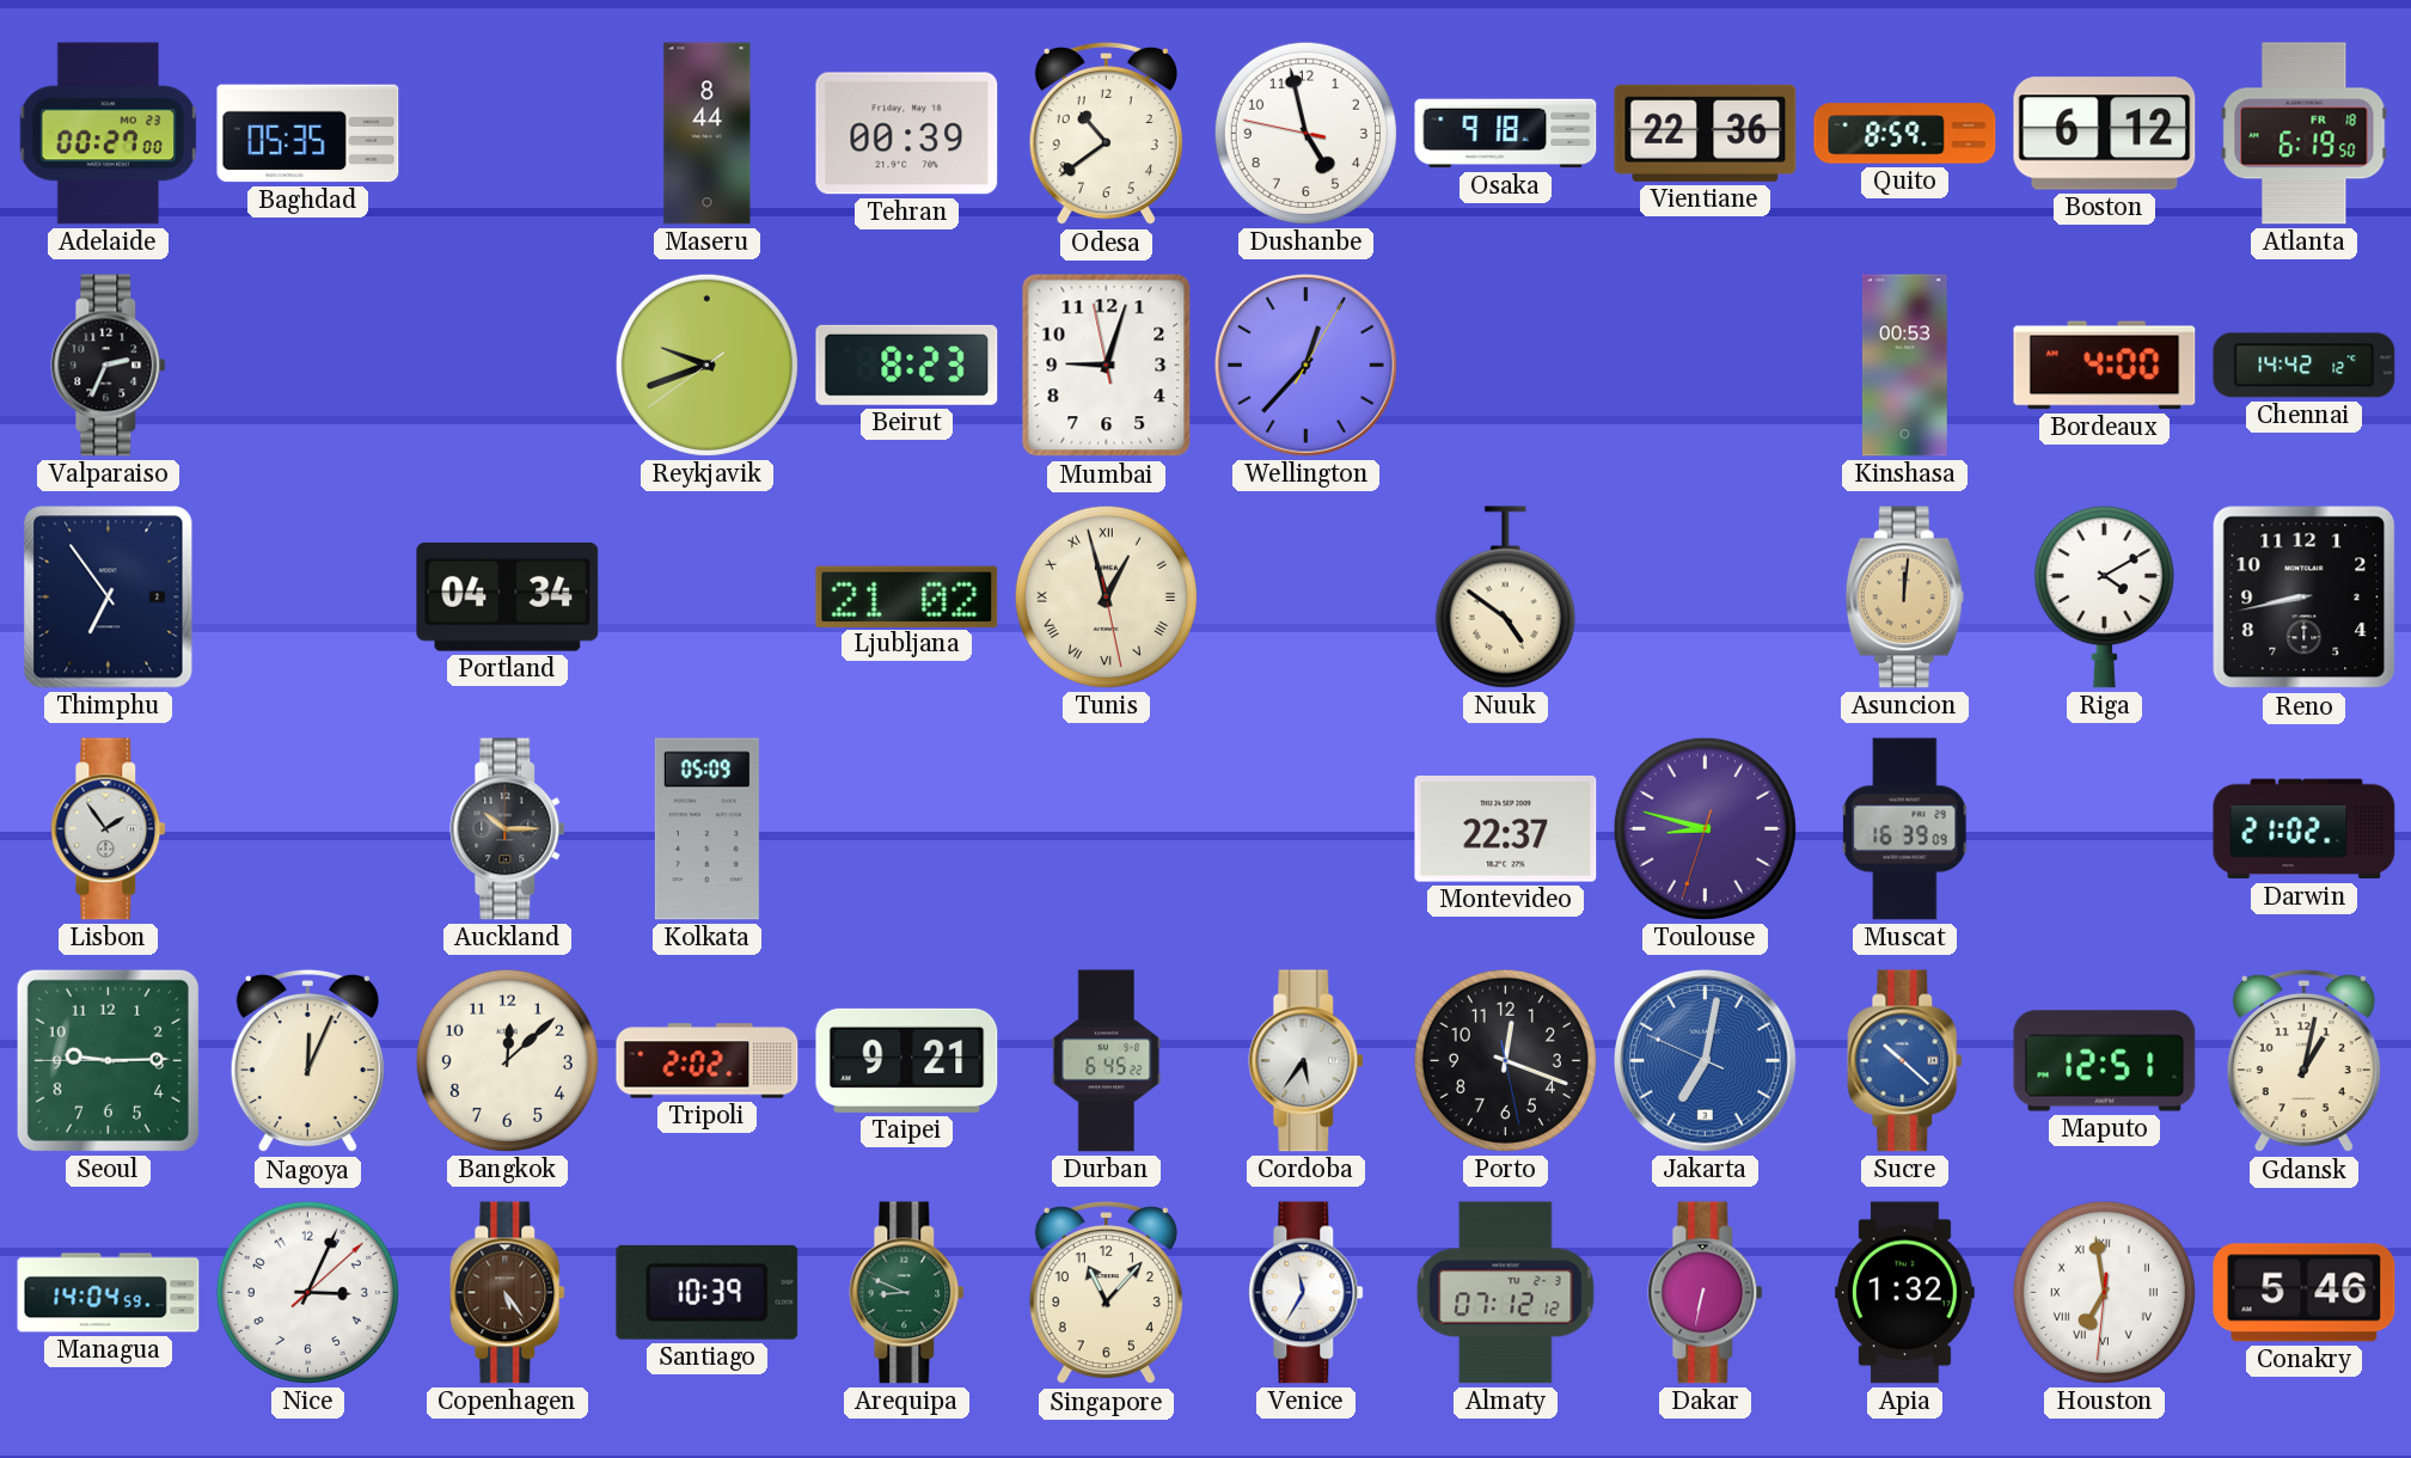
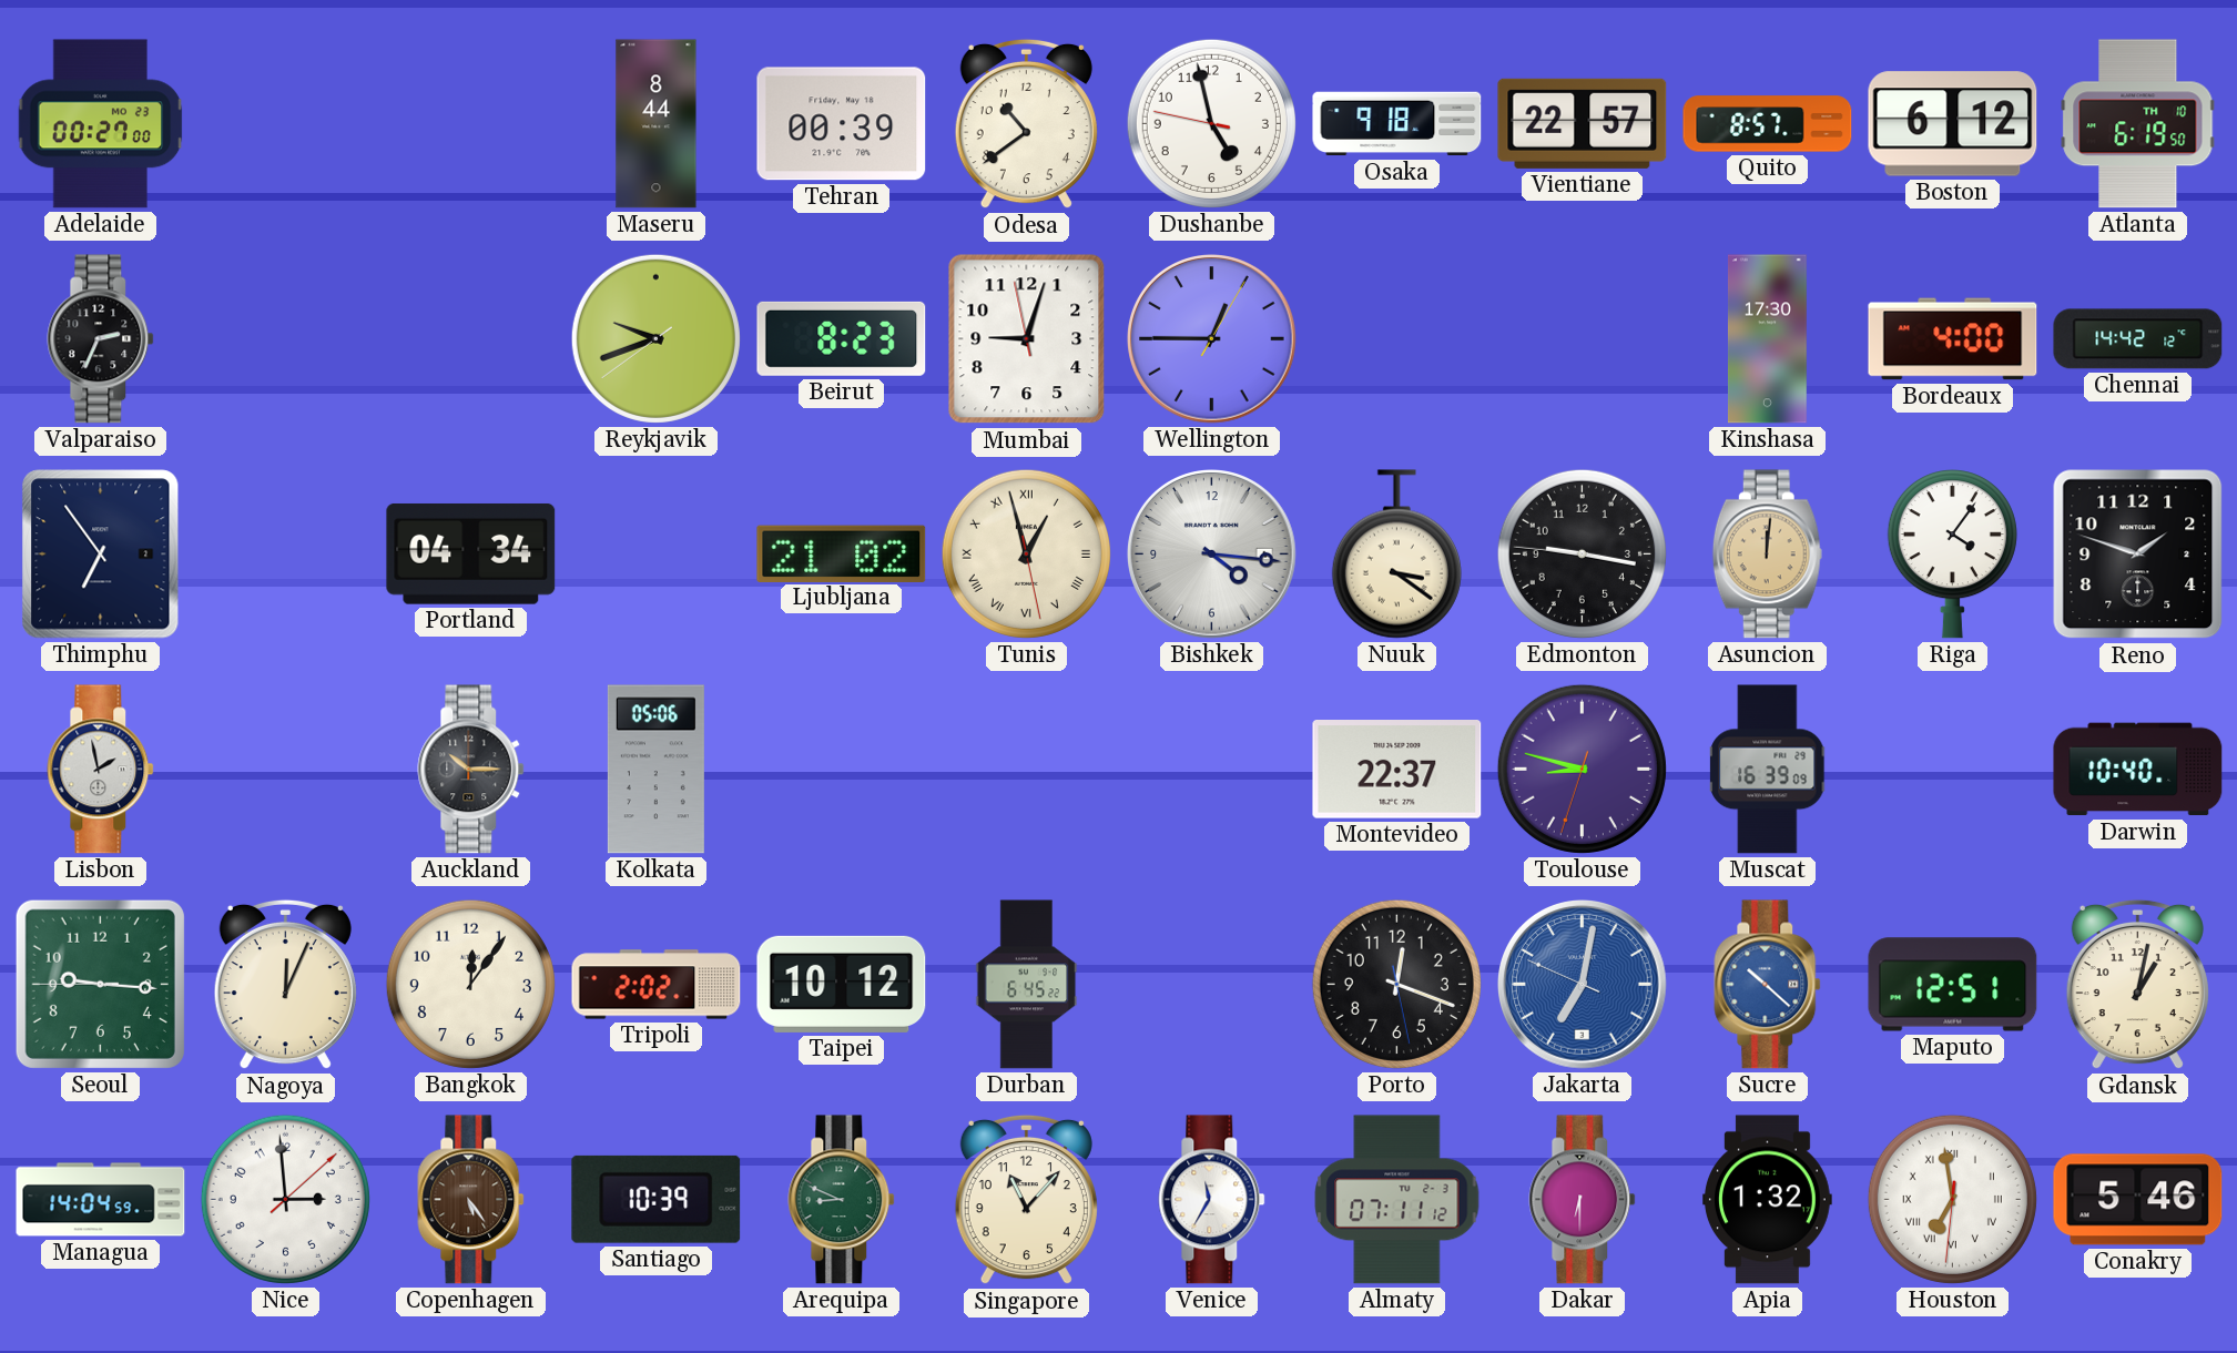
Baghdad: 05:35 -> none (308, 134)
Vientiane: 22:36 -> 22:57 (1583, 123)
Quito: 8:59 -> 8:57 (1768, 124)
Atlanta date: FR 18 -> TH 10 (2138, 124)
Wellington: 12:37 -> 12:45 (1212, 339)
Kinshasa: 00:53 -> 17:30 (1767, 339)
Bishkek: none -> 4:16 (1212, 555)
Nuuk: 4:51 -> 3:21 (1396, 555)
Edmonton: none -> 9:16 (1582, 553)
Riga: 4:10 -> 4:06 (1952, 555)
Reno: 8:43 -> 1:48 (2138, 555)
Lisbon: 1:54 -> 1:58 (101, 770)
Kolkata: 05:09 -> 05:06 (655, 770)
Darwin: 21:02 -> 10:40 (2138, 770)
Seoul: 9:14 -> 9:15 (100, 984)
Bangkok: 12:08 -> 12:06 (470, 984)
Taipei: 9:21 -> 10:12 (842, 984)
Cordoba: 5:36 -> none (1307, 1061)
Nice: 3:04 -> 2:59 (285, 1199)
Almaty: 07:12 -> 07:11 (1397, 1200)
Dakar: 6:32 -> 6:30 (1583, 1200)
